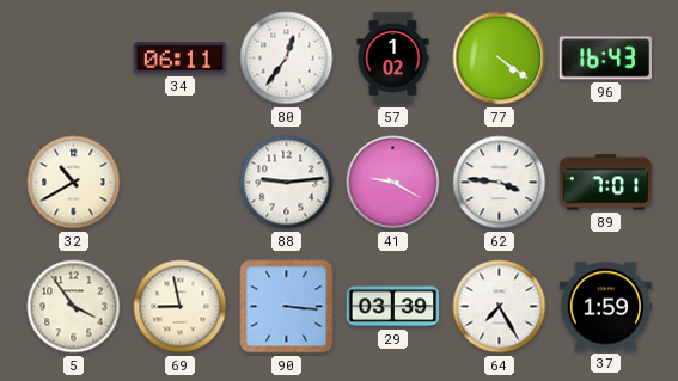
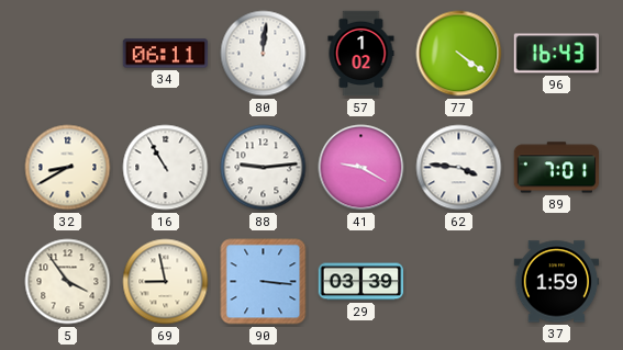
80: 12:36 -> 12:01 (264, 54)
32: 10:40 -> 8:40 (68, 168)
16: none -> 10:55 (166, 168)
64: 7:25 -> none (500, 307)
